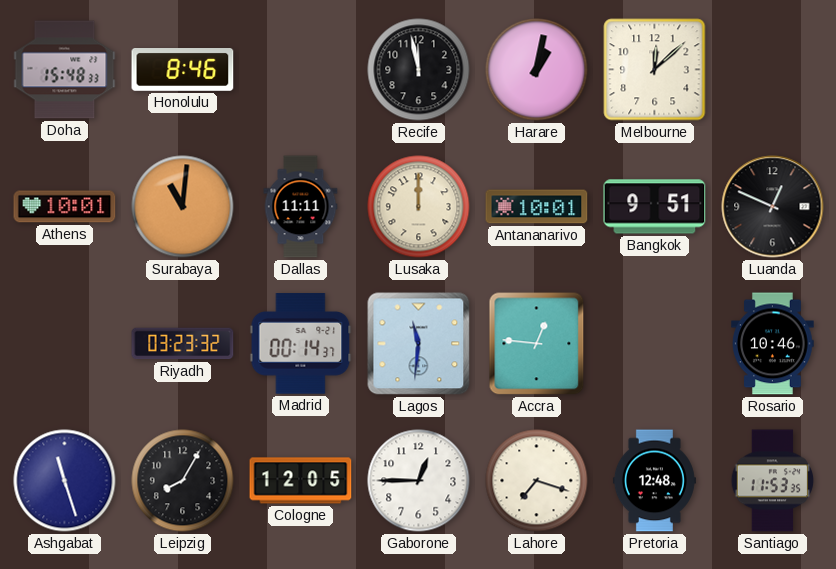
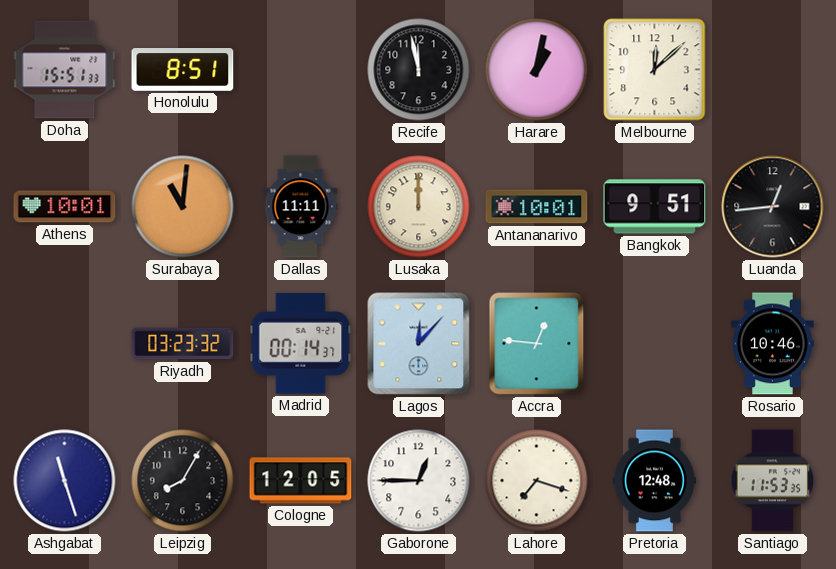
Doha: 15:48 -> 15:51 (65, 70)
Honolulu: 8:46 -> 8:51 (183, 70)
Luanda: 12:49 -> 12:44 (773, 207)
Lagos: 11:31 -> 12:07 (419, 344)
